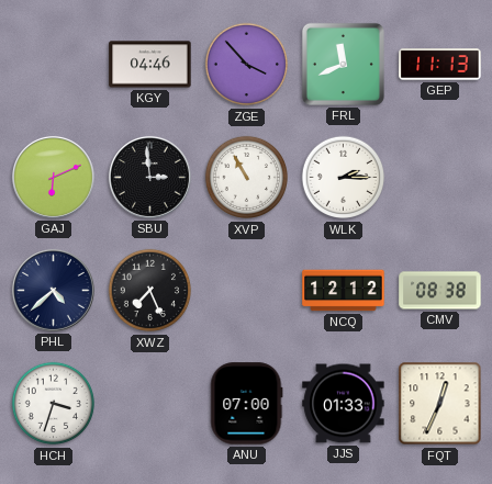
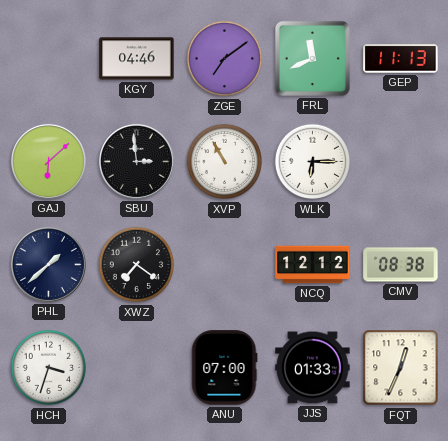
ZGE: 3:53 -> 7:09 (225, 59)
GAJ: 6:11 -> 6:08 (48, 161)
WLK: 2:15 -> 6:15 (313, 162)
PHL: 4:38 -> 1:38 (48, 264)
XWZ: 7:26 -> 7:21 (137, 265)
